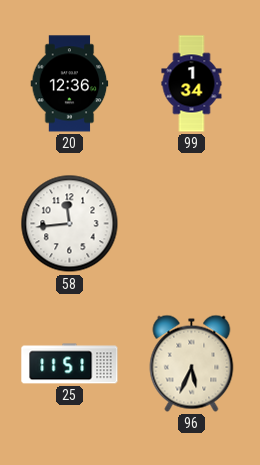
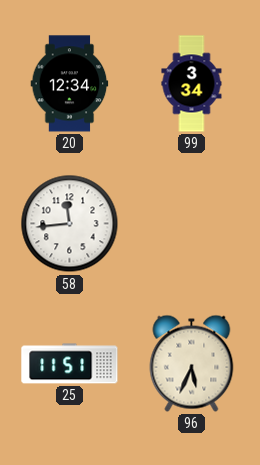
20: 12:36 -> 12:34 (70, 84)
99: 1:34 -> 3:34 (192, 84)
